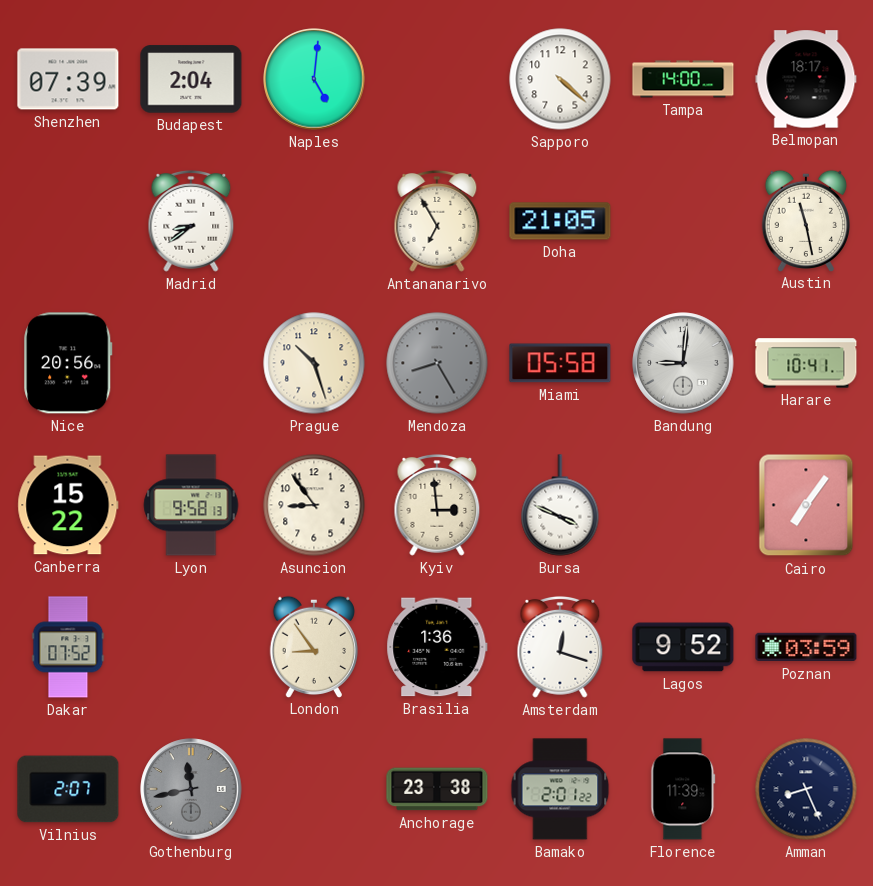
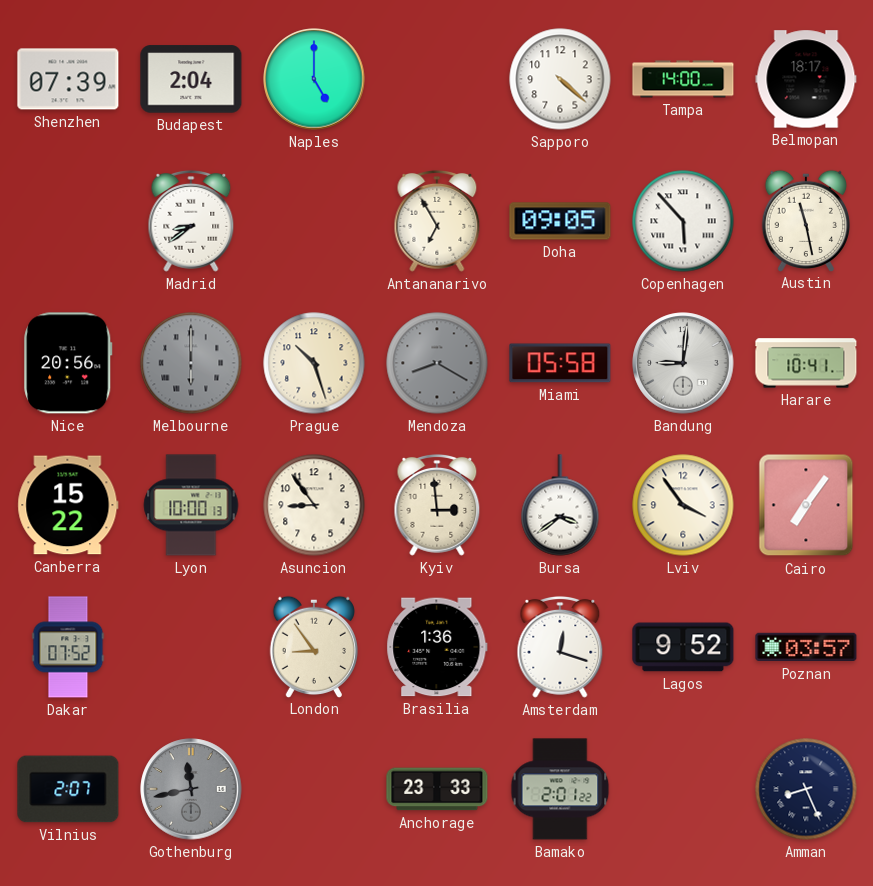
Naples: 5:01 -> 5:00 (314, 79)
Doha: 21:05 -> 09:05 (560, 221)
Copenhagen: none -> 5:53 (683, 221)
Melbourne: none -> 6:00 (191, 363)
Mendoza: 8:25 -> 8:20 (437, 363)
Lyon: 9:58 -> 10:00 (191, 505)
Bursa: 3:49 -> 3:39 (560, 505)
Lviv: none -> 3:54 (683, 505)
Poznan: 03:59 -> 03:57 (806, 647)
Anchorage: 23:38 -> 23:33 (437, 789)
Florence: 11:39 -> none (683, 789)
